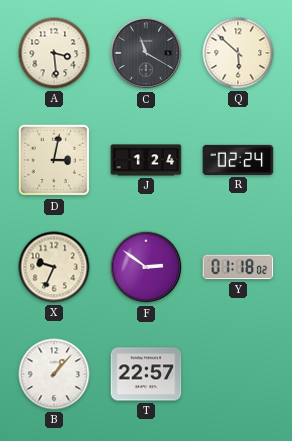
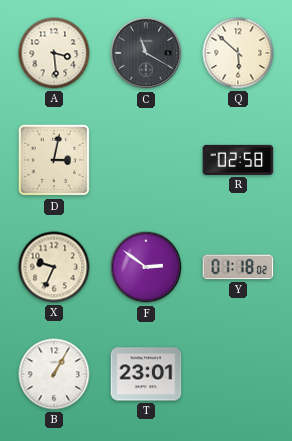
J: 1:24 -> none (146, 160)
R: 02:24 -> 02:58 (238, 160)
B: 1:07 -> 1:05 (54, 374)
T: 22:57 -> 23:01 (146, 374)
